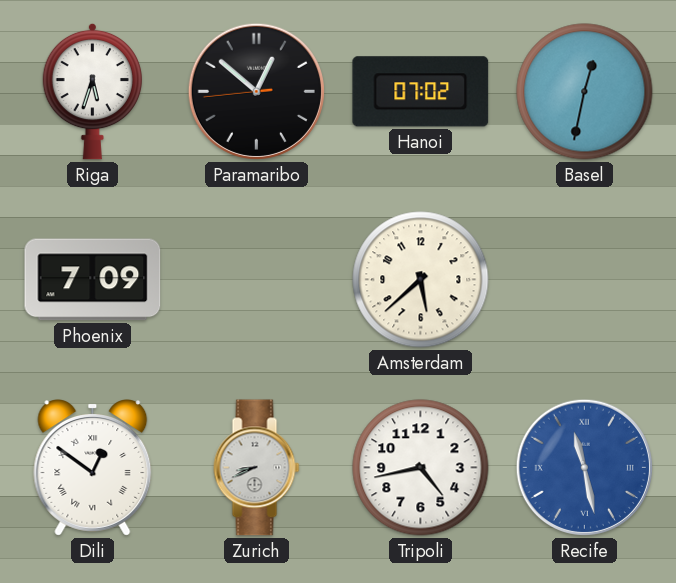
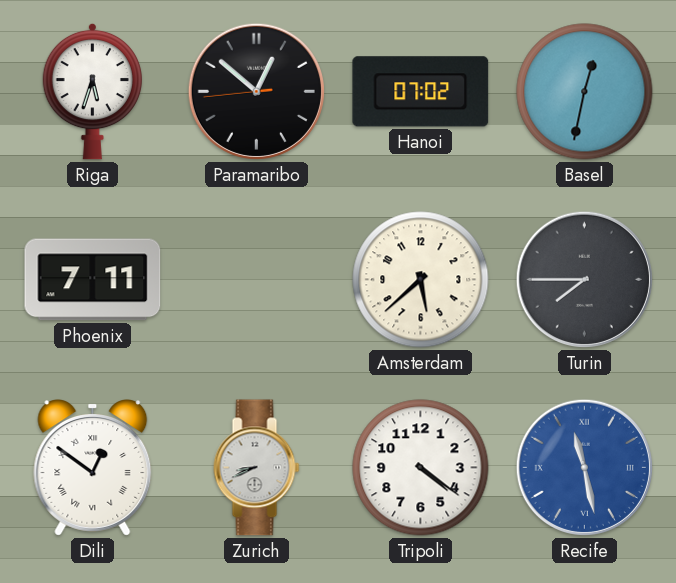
Phoenix: 7:09 -> 7:11 (93, 280)
Turin: none -> 7:45 (584, 279)
Tripoli: 4:43 -> 4:21 (421, 468)
